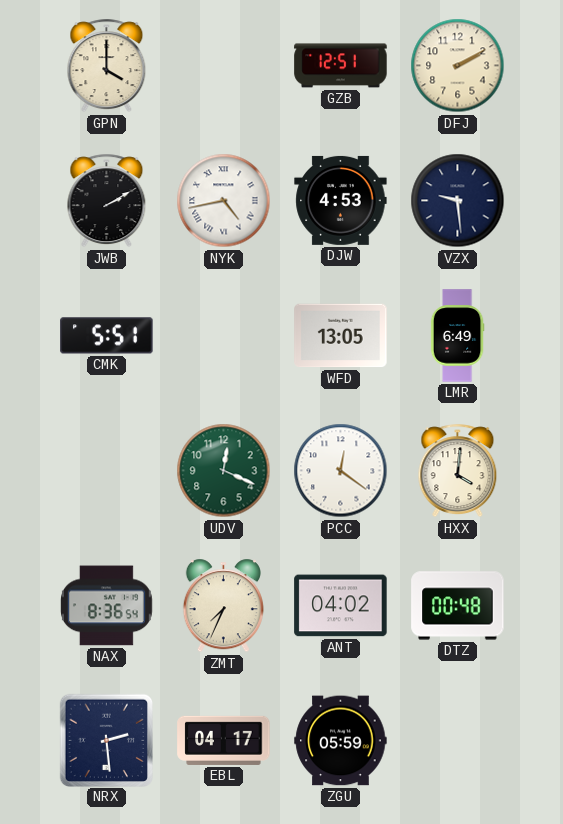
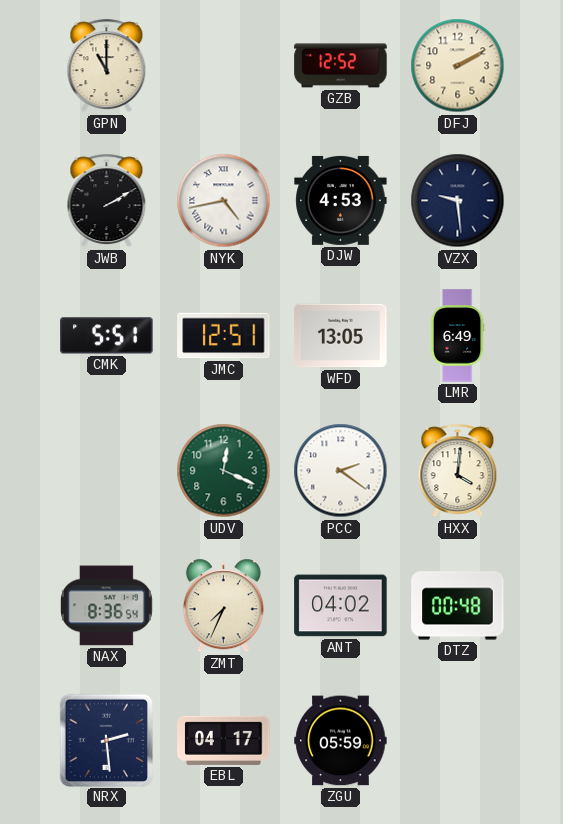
GPN: 4:00 -> 11:00 (107, 66)
GZB: 12:51 -> 12:52 (341, 66)
JMC: none -> 12:51 (224, 336)
PCC: 12:21 -> 2:21 (341, 471)
